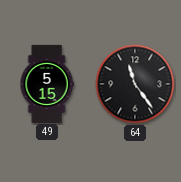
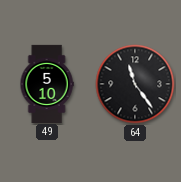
49: 5:15 -> 5:10 (47, 83)
